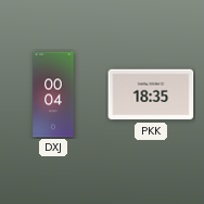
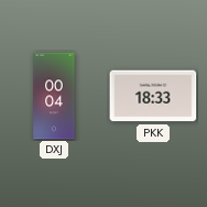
PKK: 18:35 -> 18:33 (153, 96)
